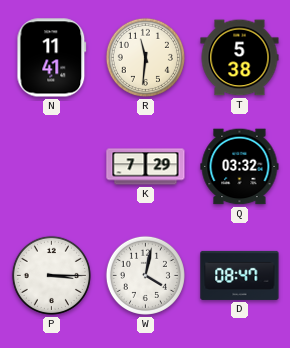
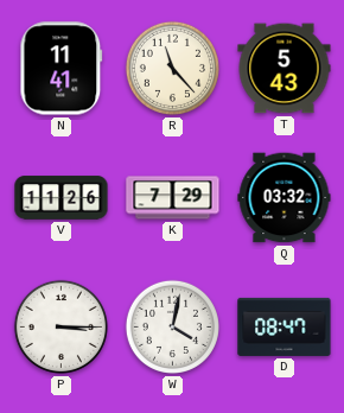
R: 11:31 -> 11:23 (172, 68)
T: 5:38 -> 5:43 (285, 69)
V: none -> 11:26 (62, 198)
